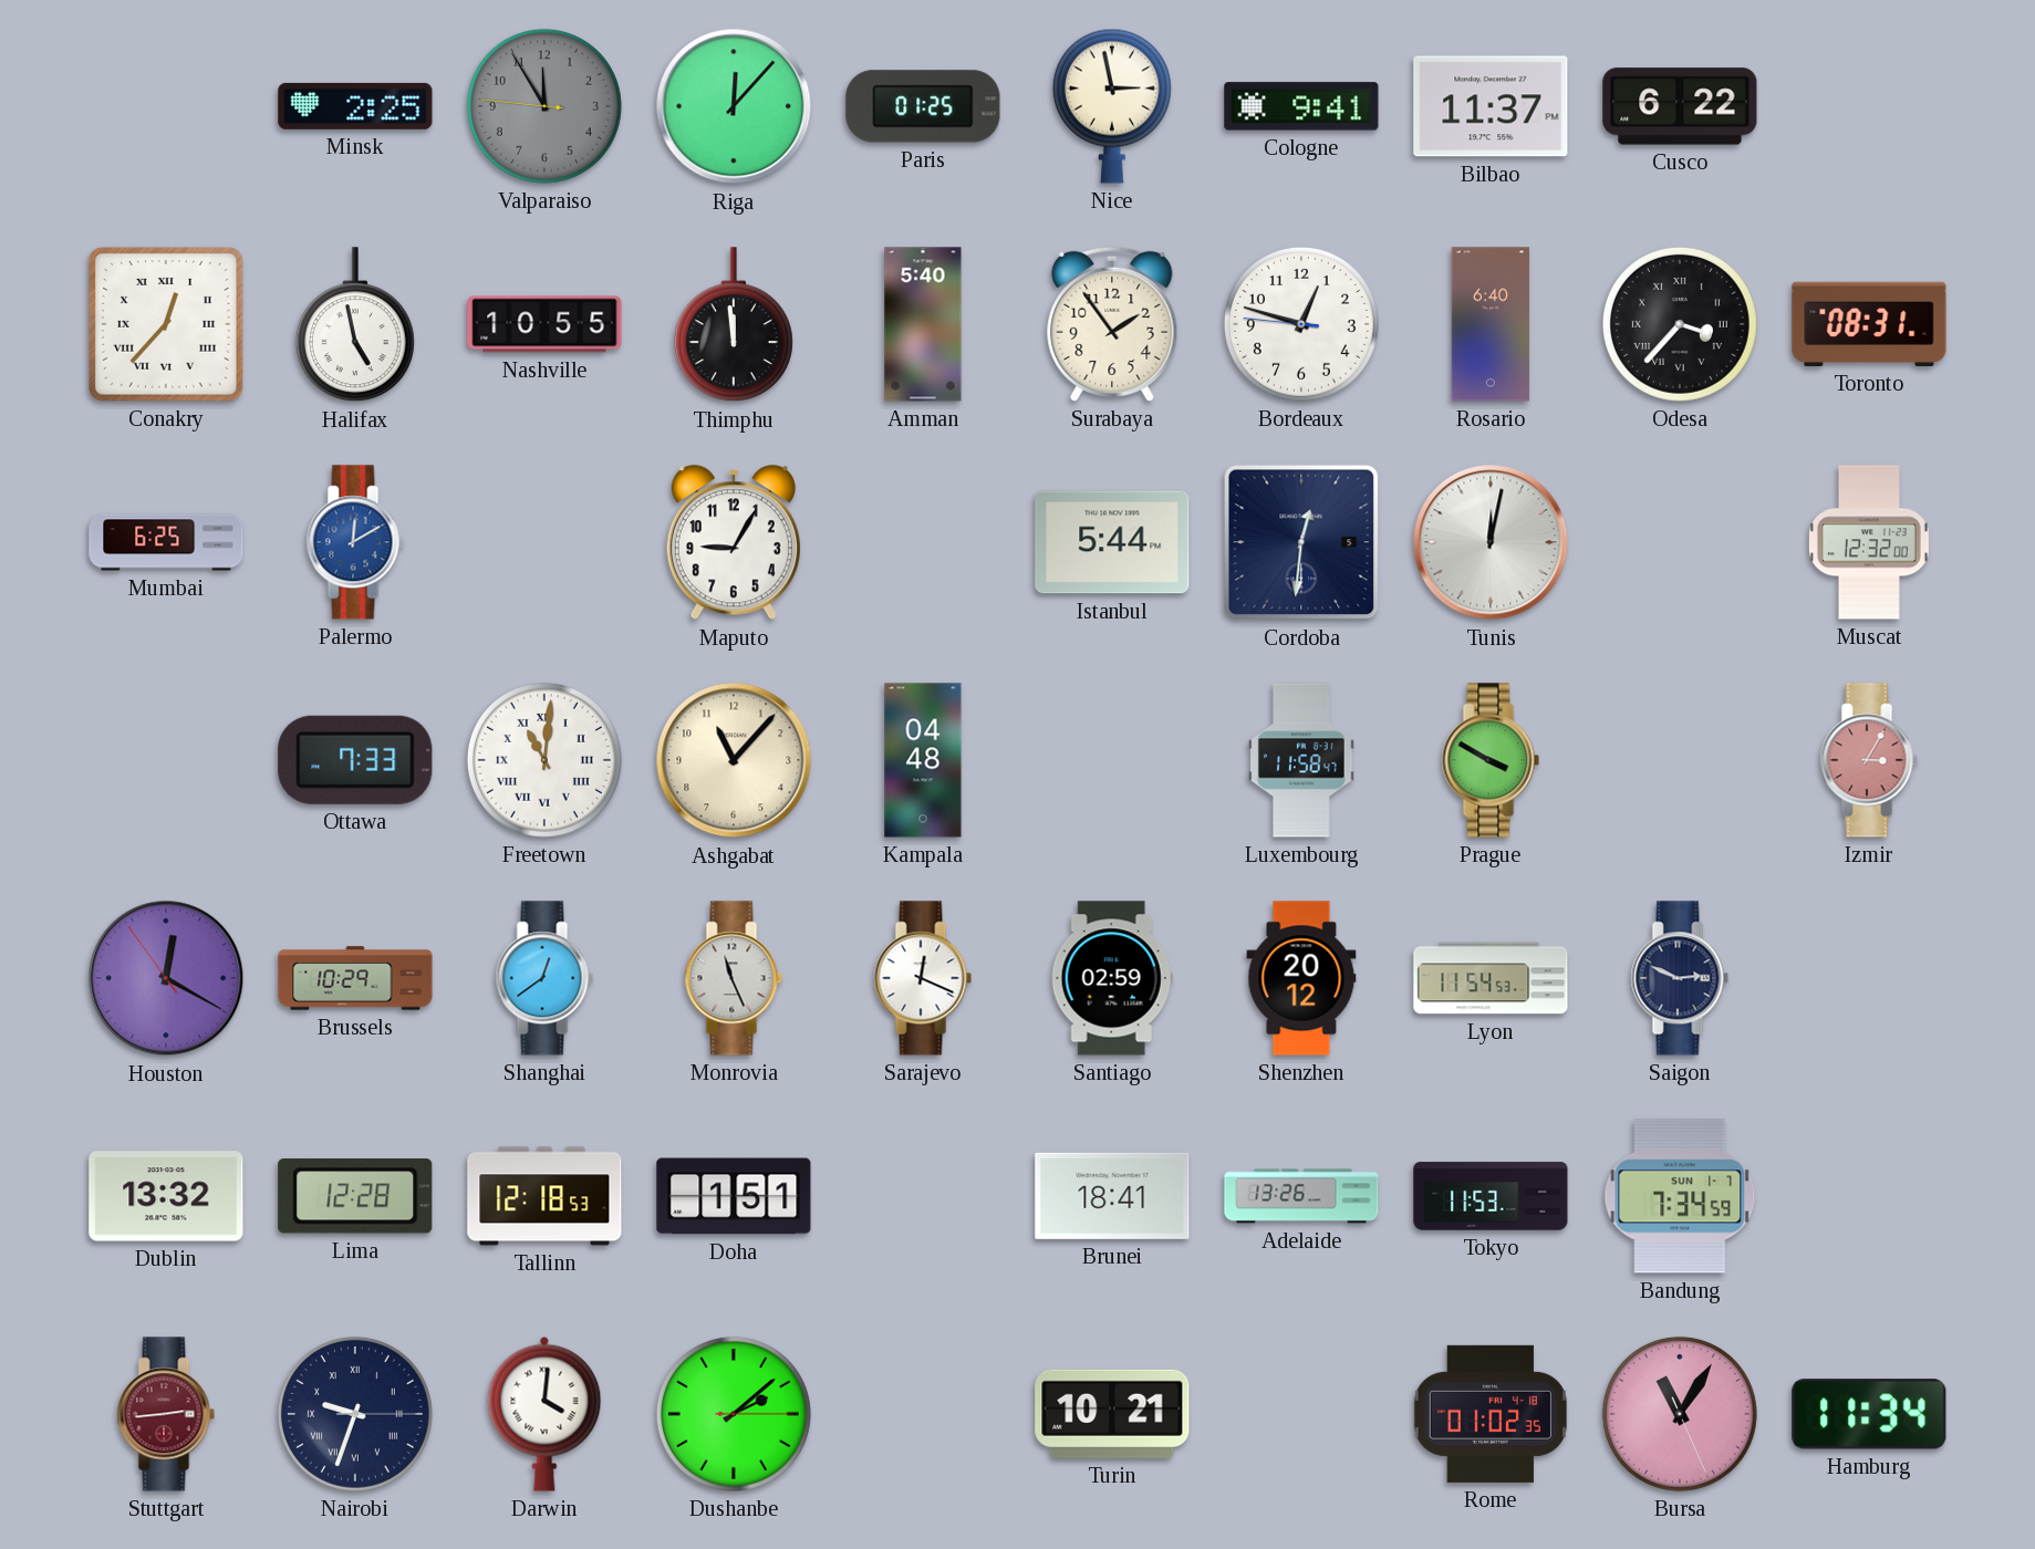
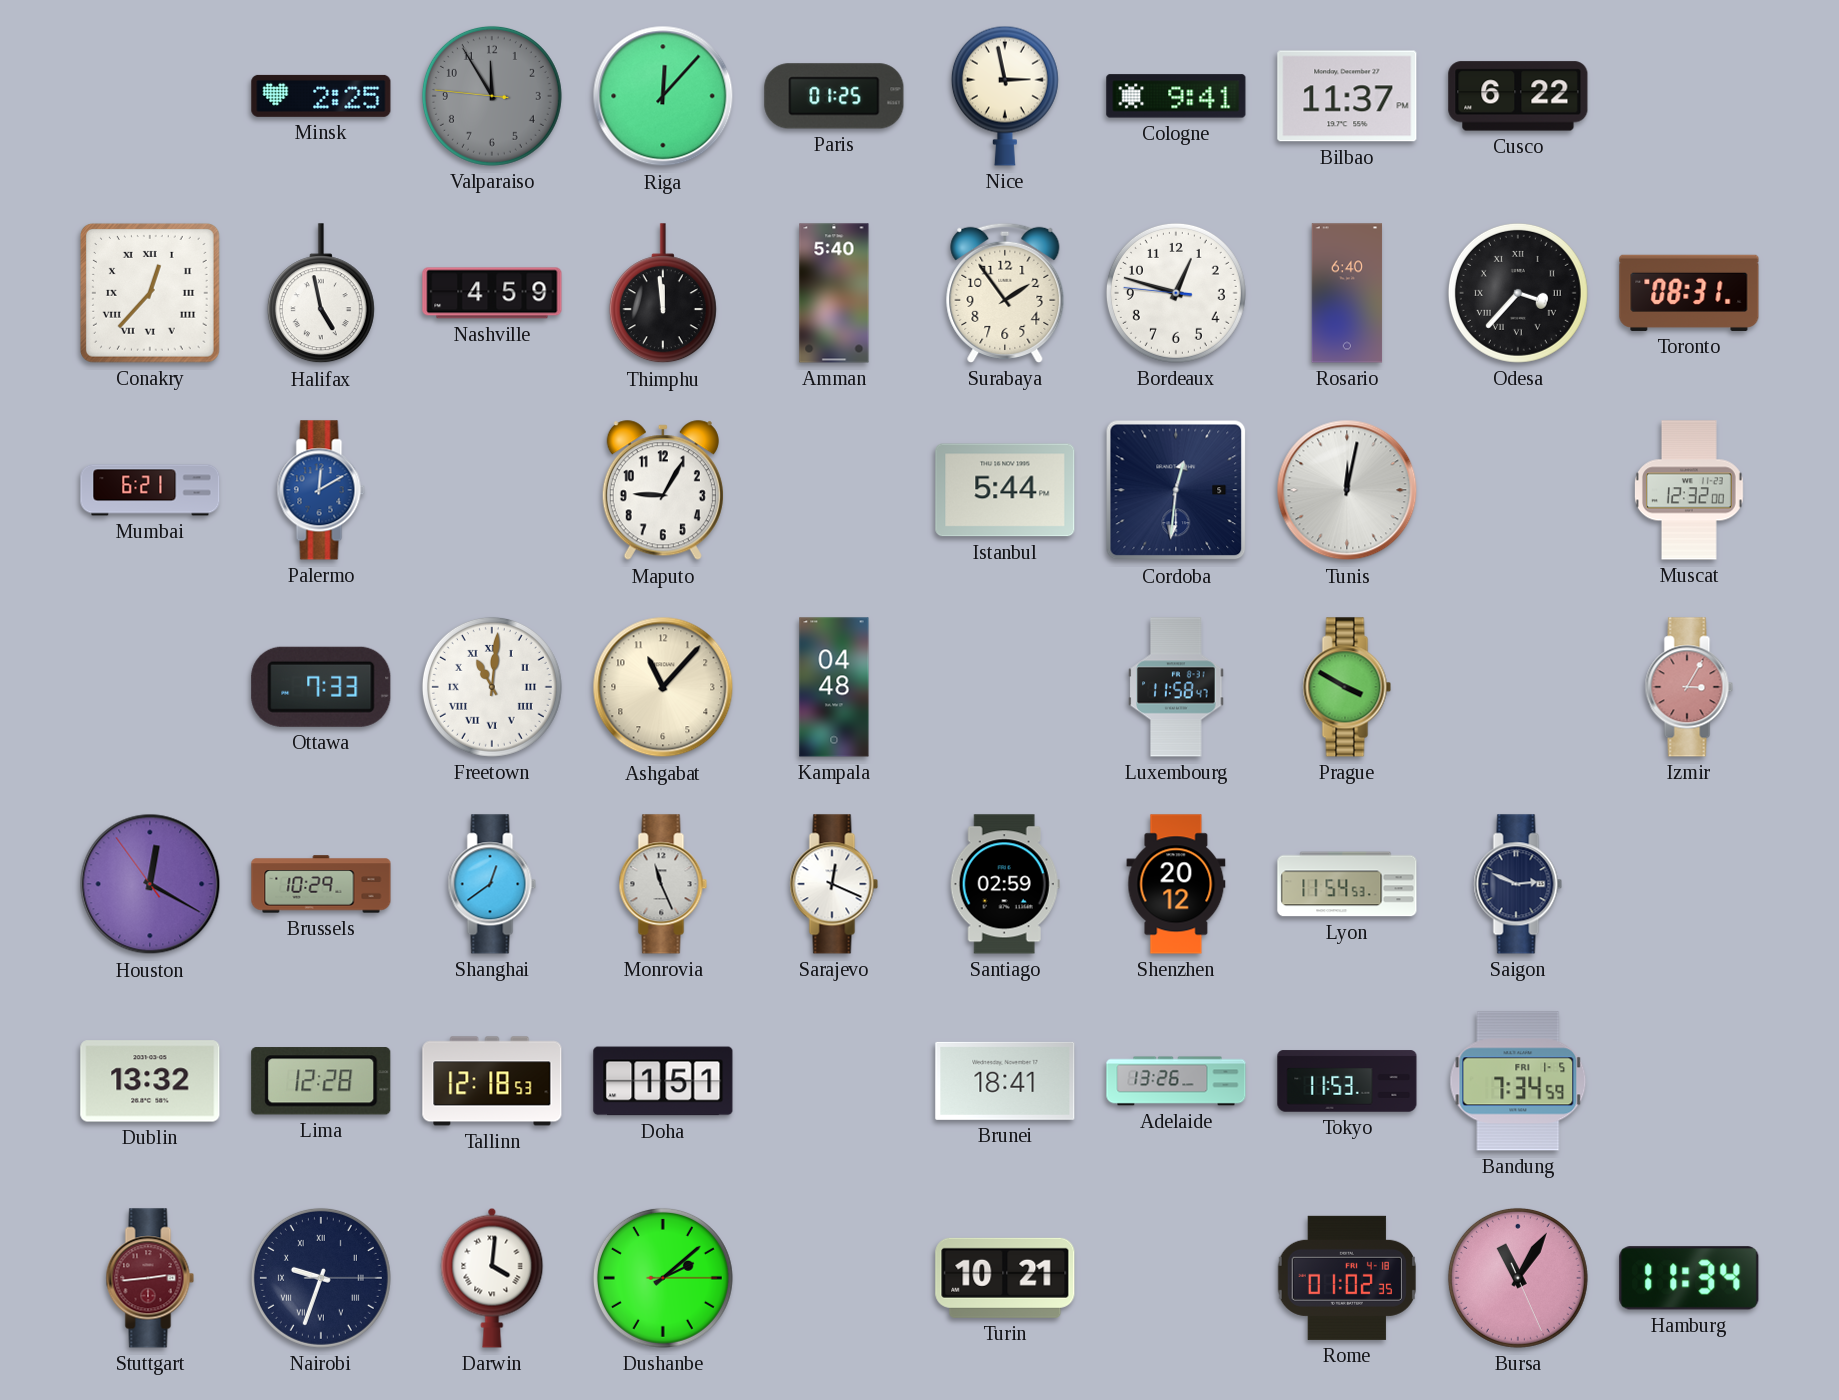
Nashville: 10:55 -> 4:59 (492, 293)
Mumbai: 6:25 -> 6:21 (150, 490)
Bandung date: SUN 1-7 -> FRI 1-5 (1518, 1081)
